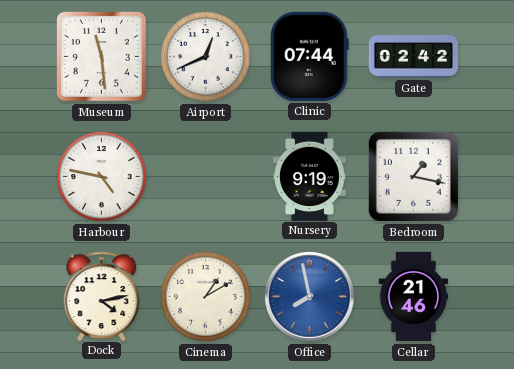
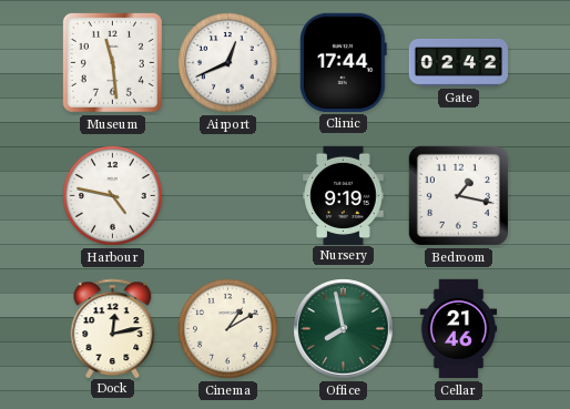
Clinic: 07:44 -> 17:44 (343, 62)
Dock: 4:13 -> 12:13 (113, 328)
Office dial: blue -> green (344, 329)
